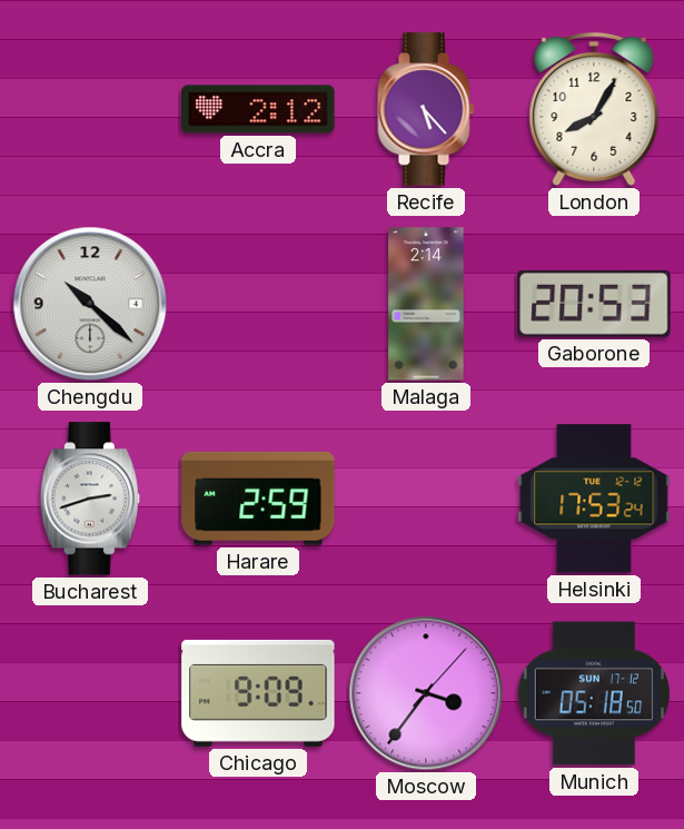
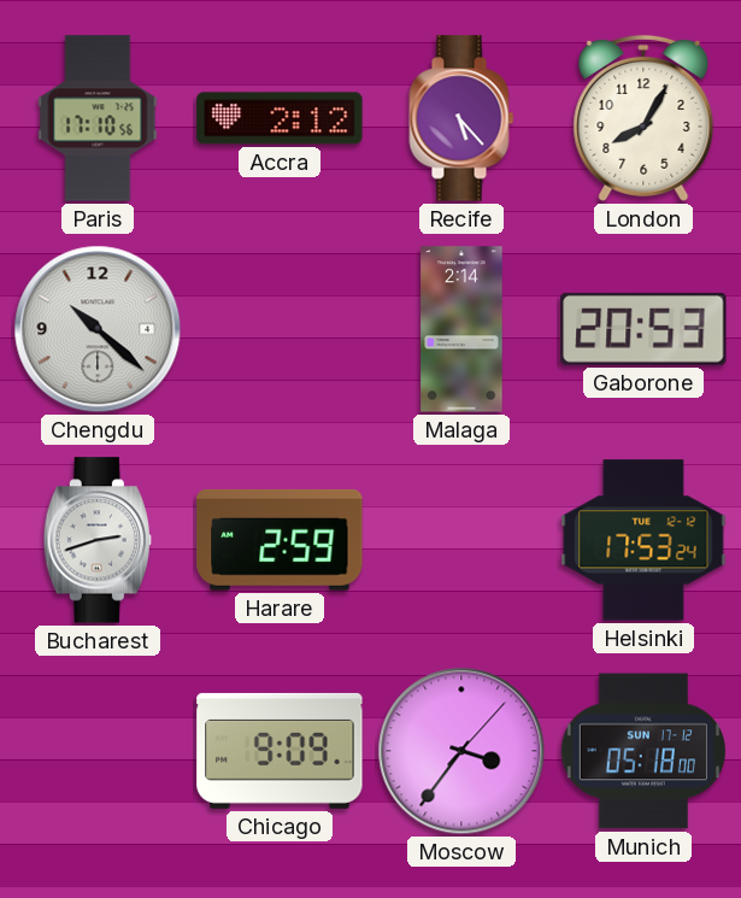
Paris: none -> 17:10 (98, 118)
Munich: 05:18:50 -> 05:18:00 (642, 751)
